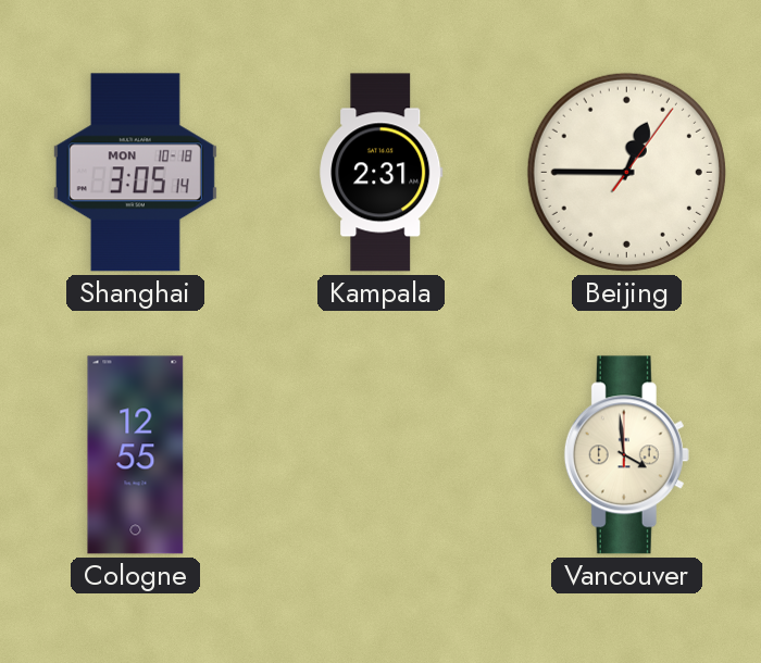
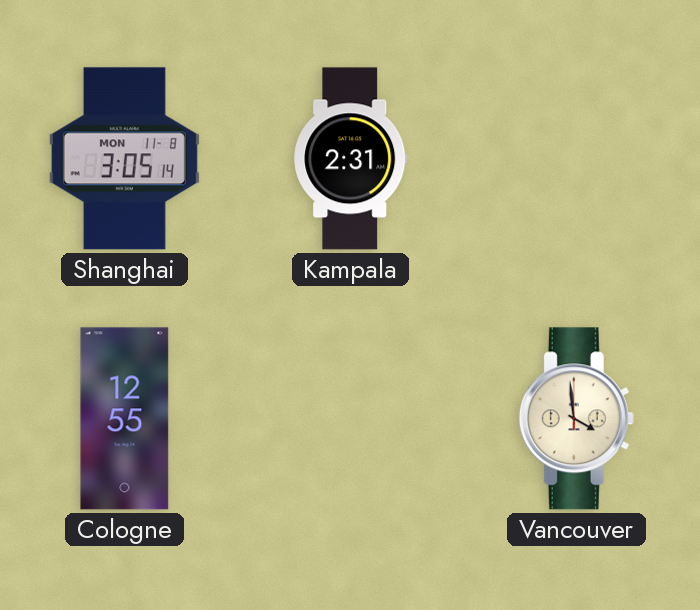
Shanghai date: MON 10-18 -> MON 11-8 (124, 159)
Beijing: 12:45 -> none (626, 172)
